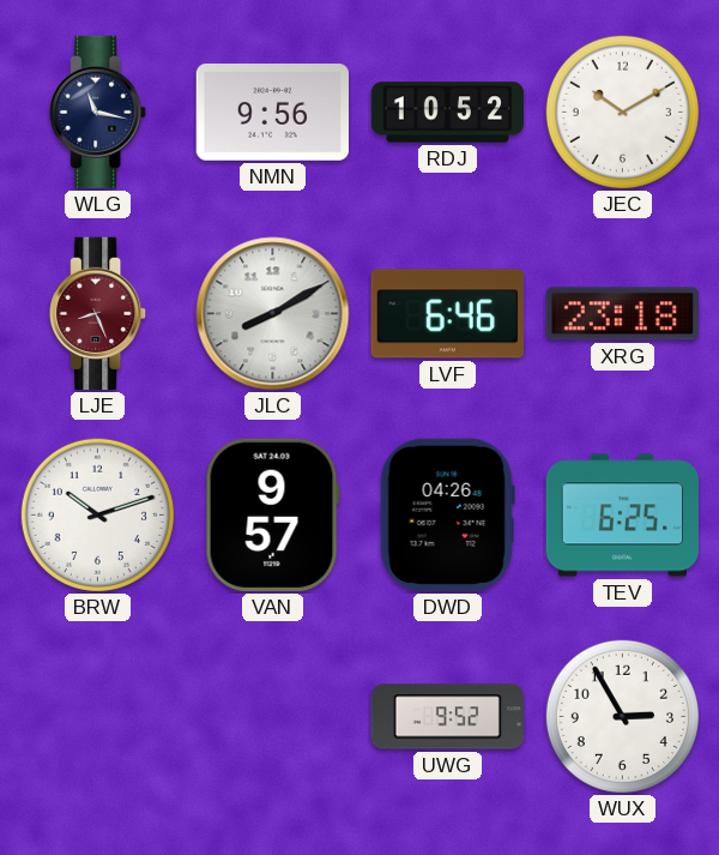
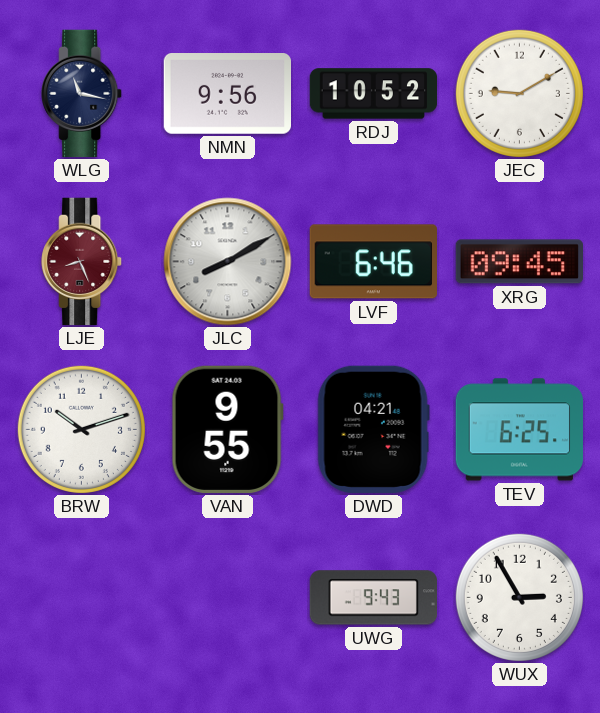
JEC: 10:10 -> 9:10 (519, 93)
XRG: 23:18 -> 09:45 (519, 262)
VAN: 9:57 -> 9:55 (227, 429)
DWD: 04:26 -> 04:21 (373, 429)
UWG: 9:52 -> 9:43 (373, 598)
